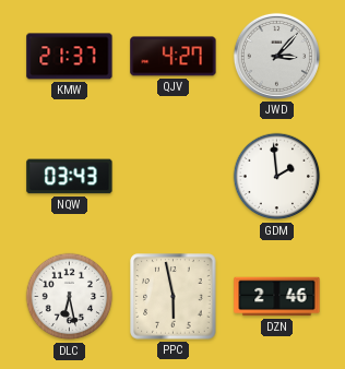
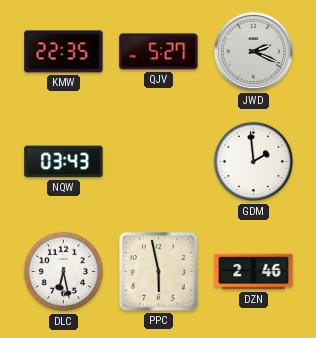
KMW: 21:37 -> 22:35 (64, 52)
QJV: 4:27 -> 5:27 (159, 52)
JWD: 3:07 -> 2:19 (253, 51)
